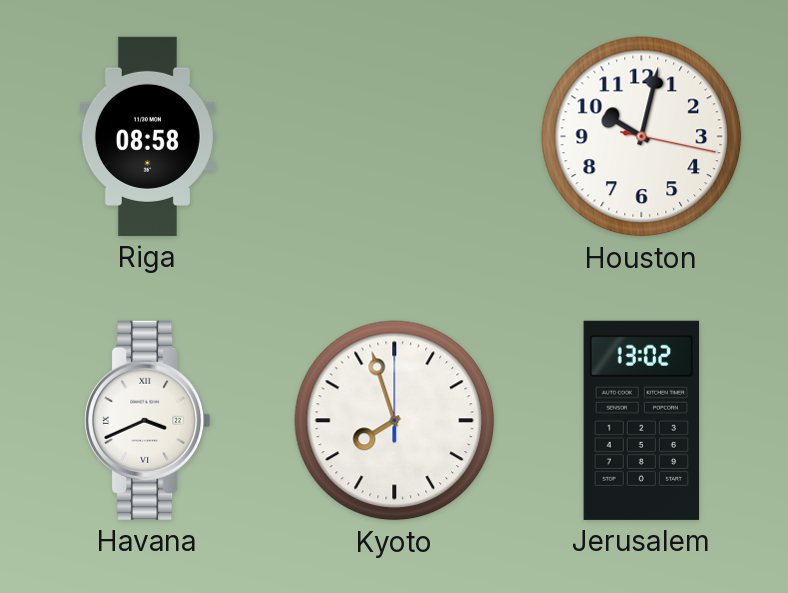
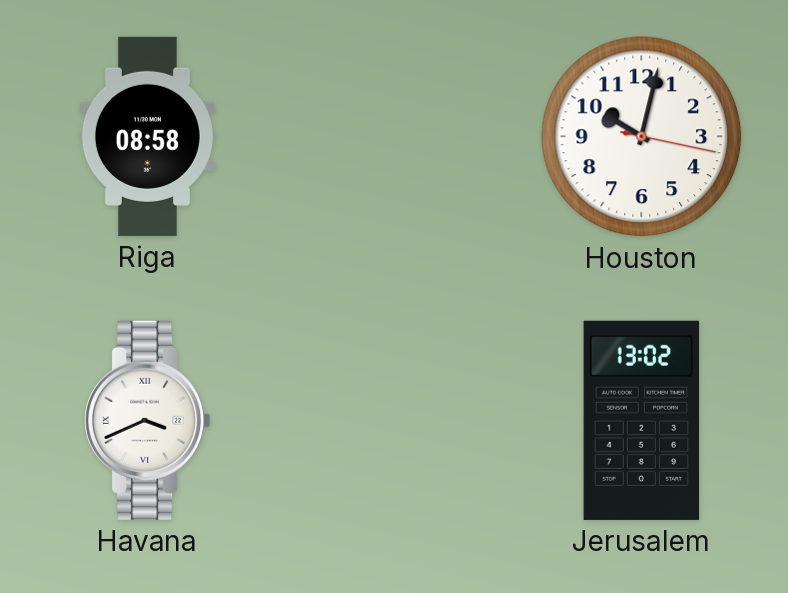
Kyoto: 7:57 -> none (395, 421)
